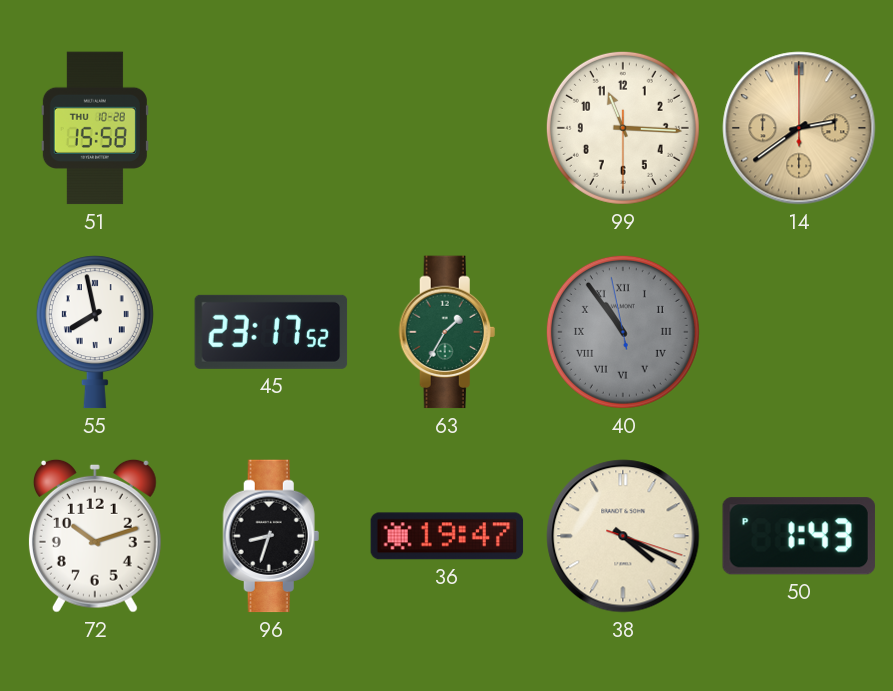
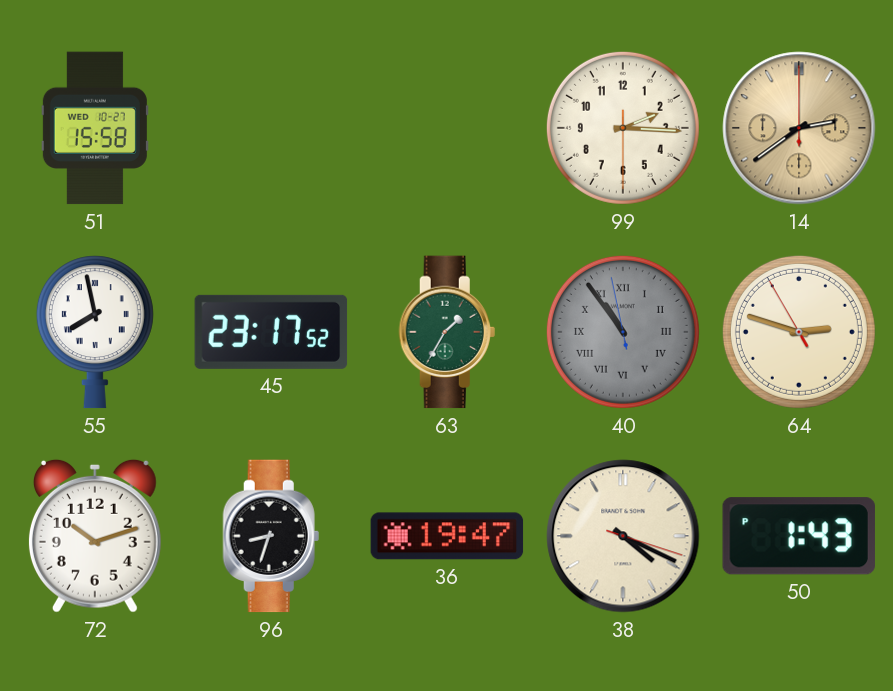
51 date: THU 10-28 -> WED 10-27 (95, 128)
99: 11:15 -> 2:15 (623, 128)
64: none -> 2:47 (799, 332)
